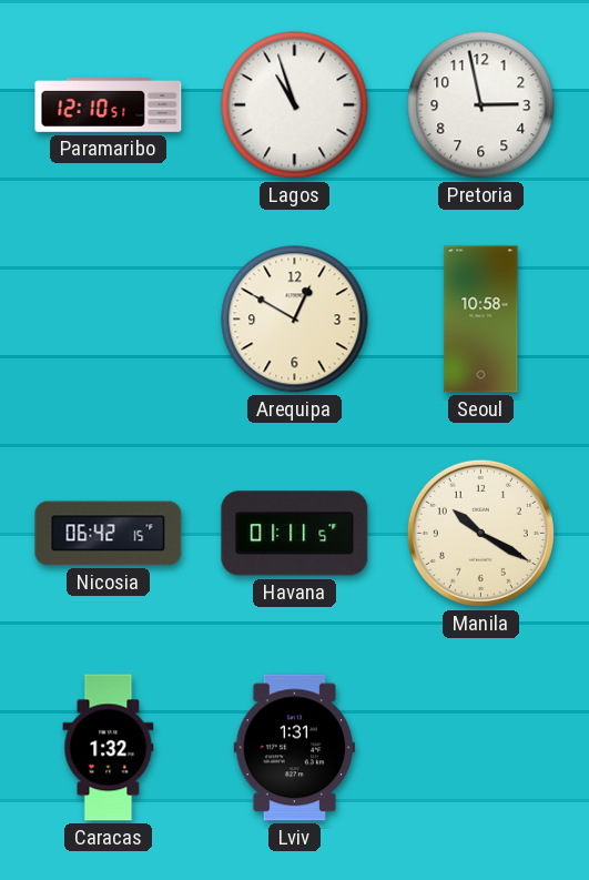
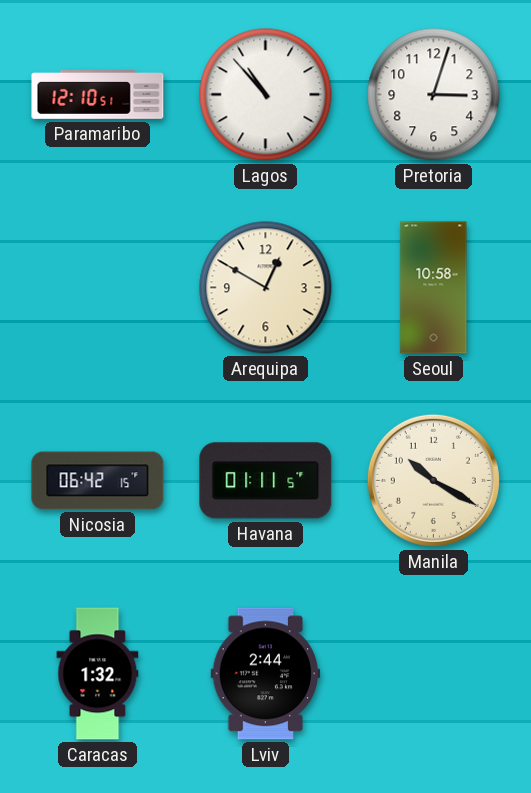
Lagos: 10:57 -> 10:53 (266, 95)
Pretoria: 2:58 -> 3:03 (434, 95)
Lviv: 1:31 -> 2:44 (266, 674)
